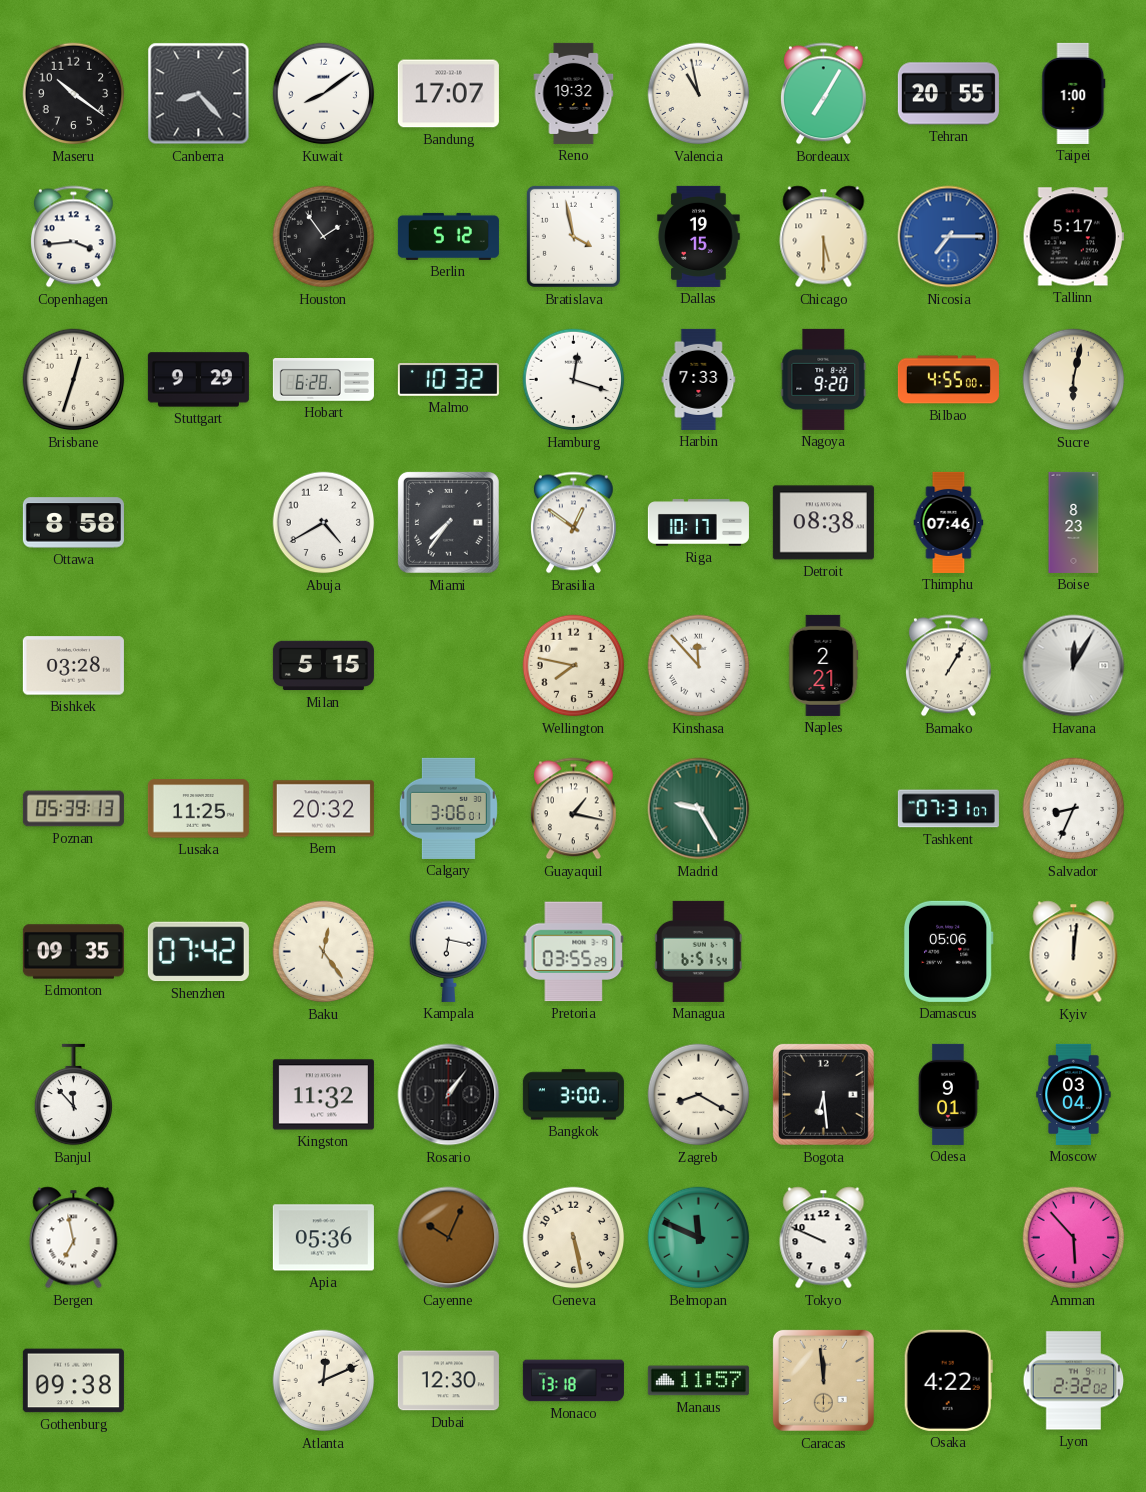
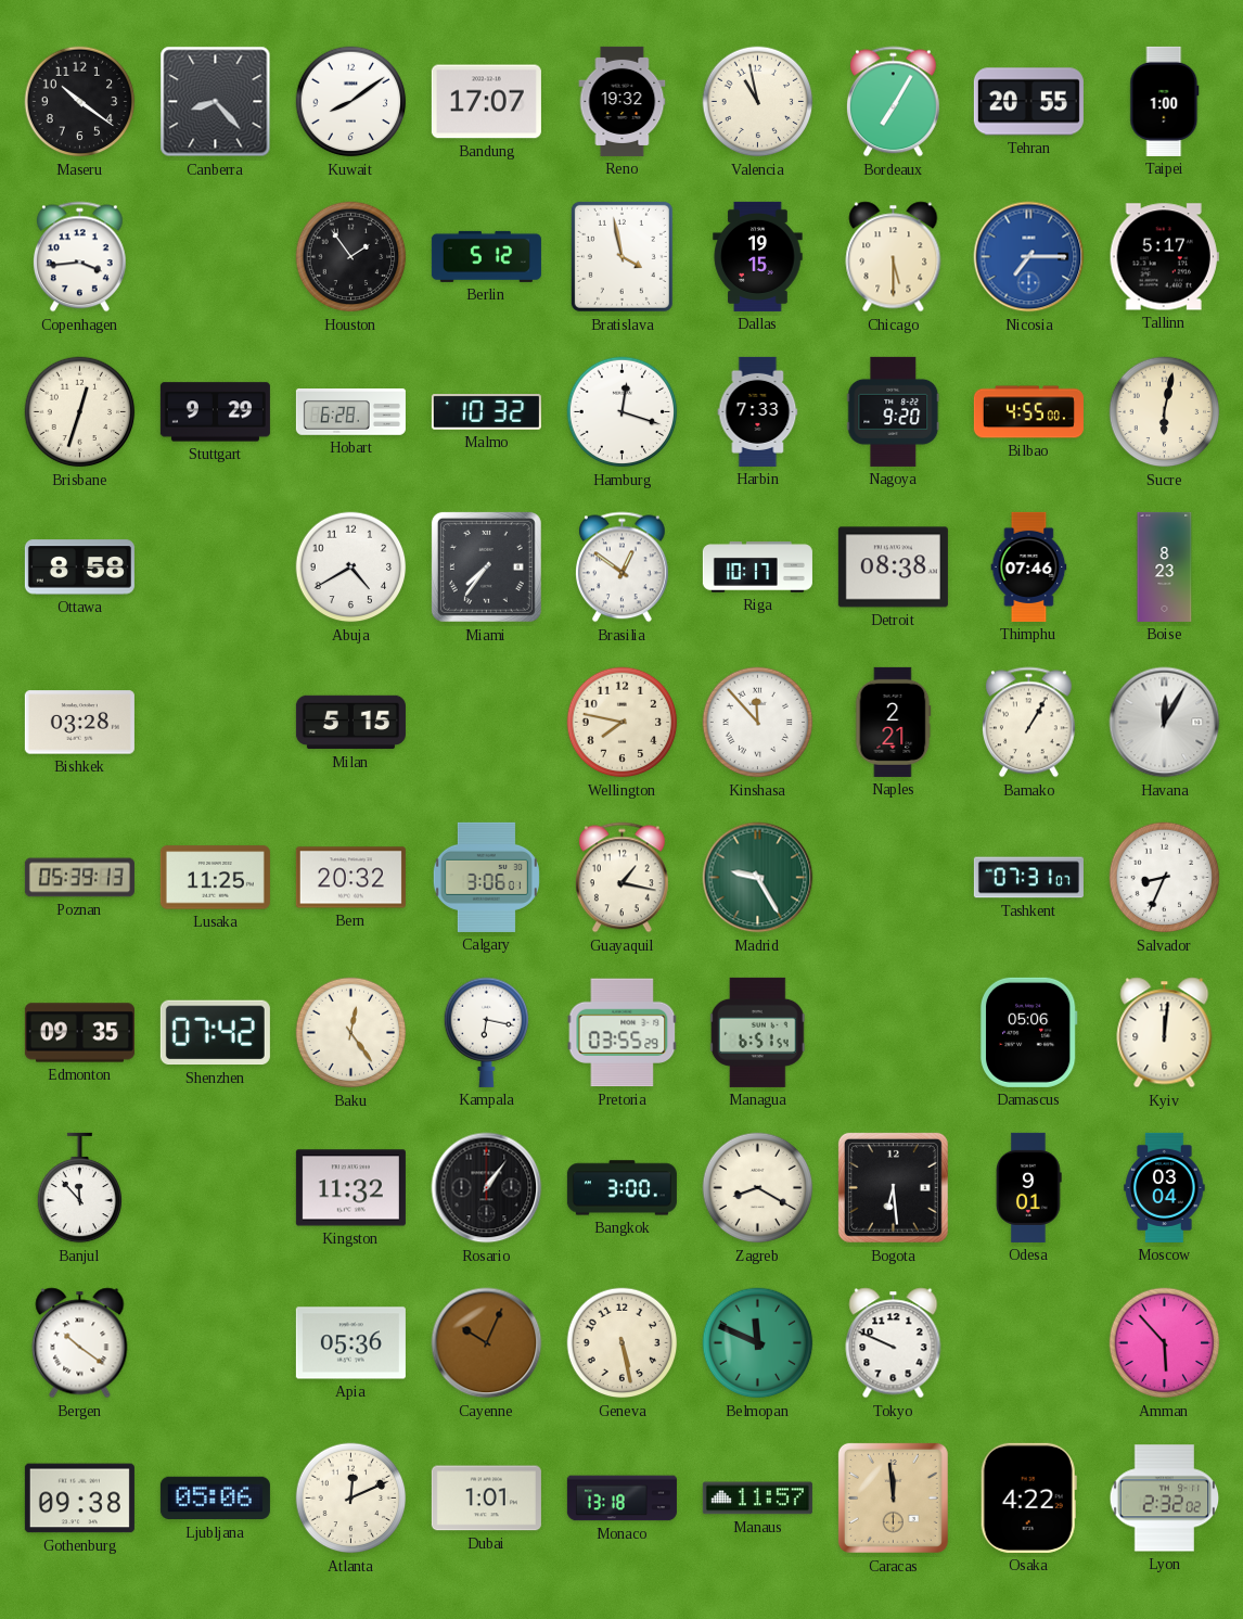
Bergen: 6:58 -> 10:21 (80, 1343)
Ljubljana: none -> 05:06 (215, 1499)
Dubai: 12:30 -> 1:01 (486, 1499)
